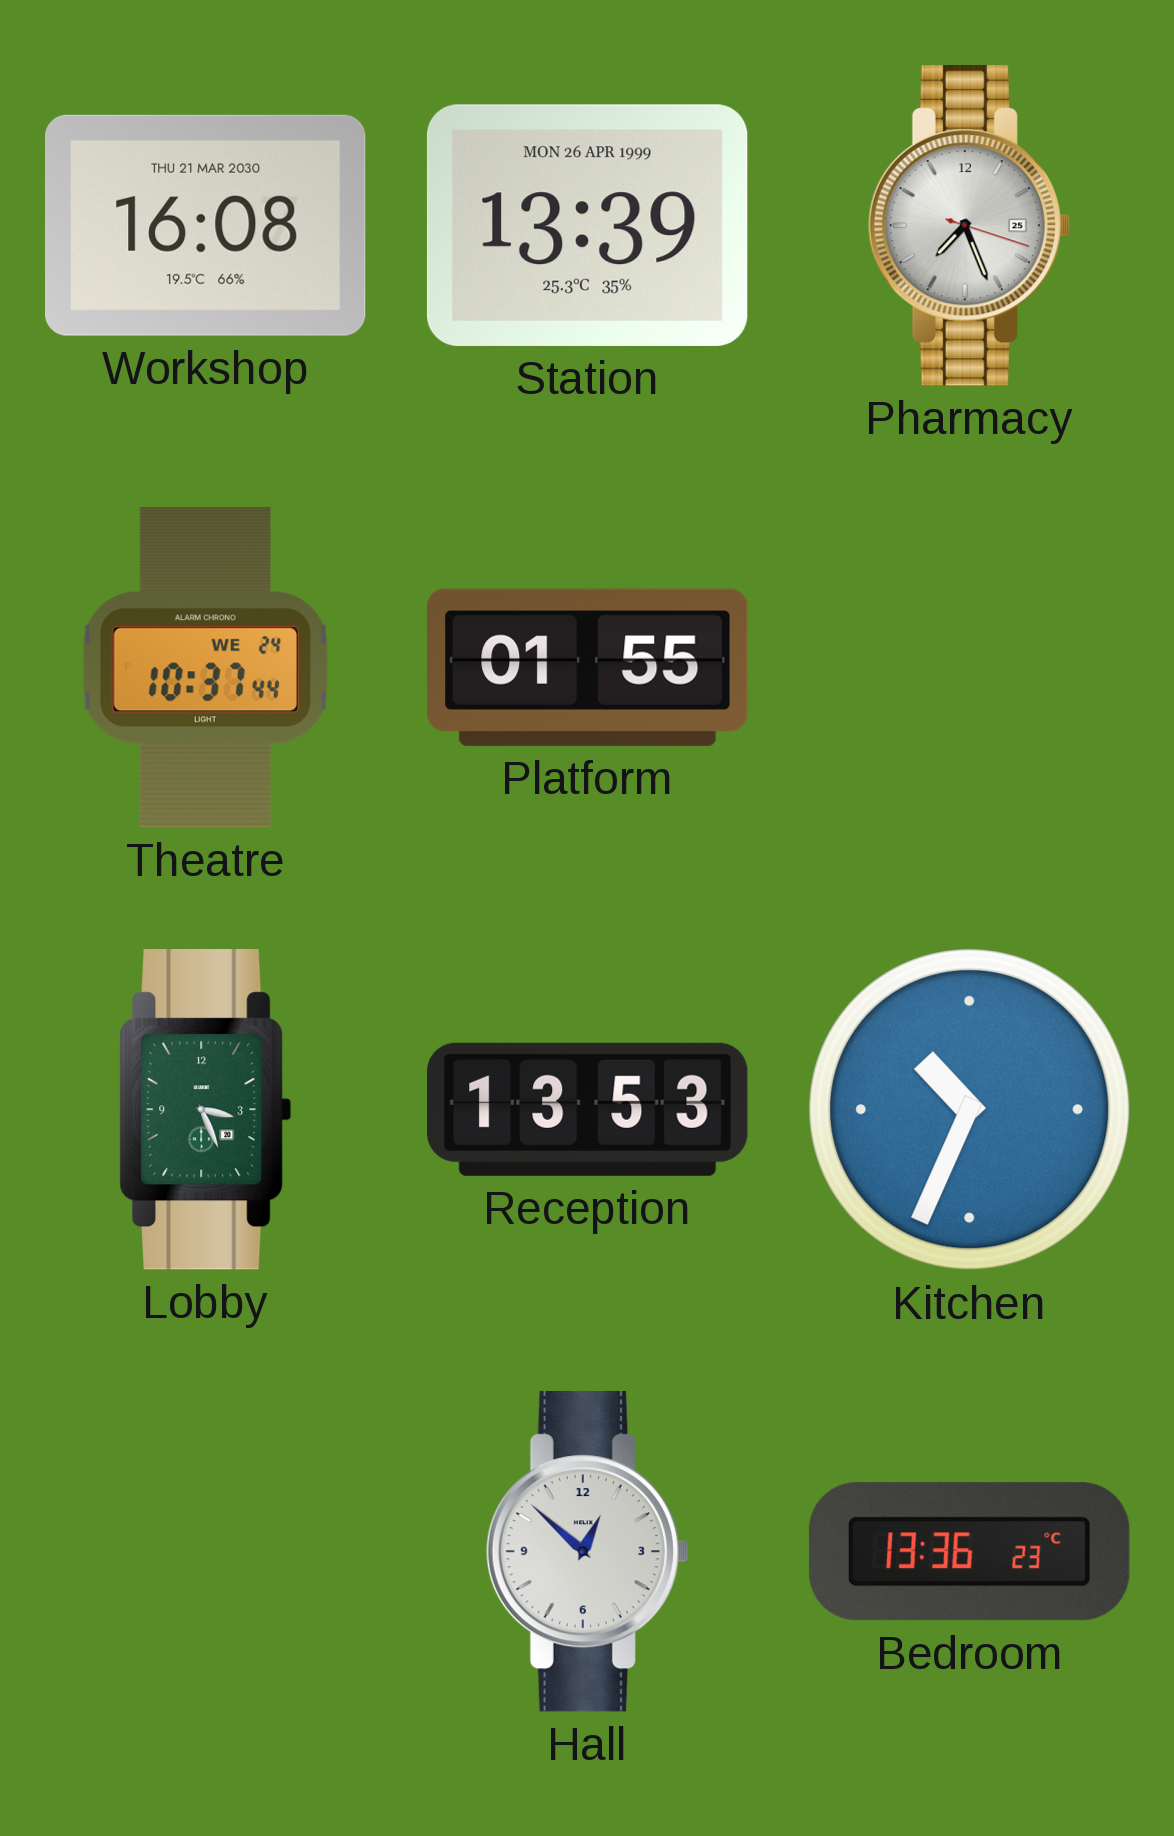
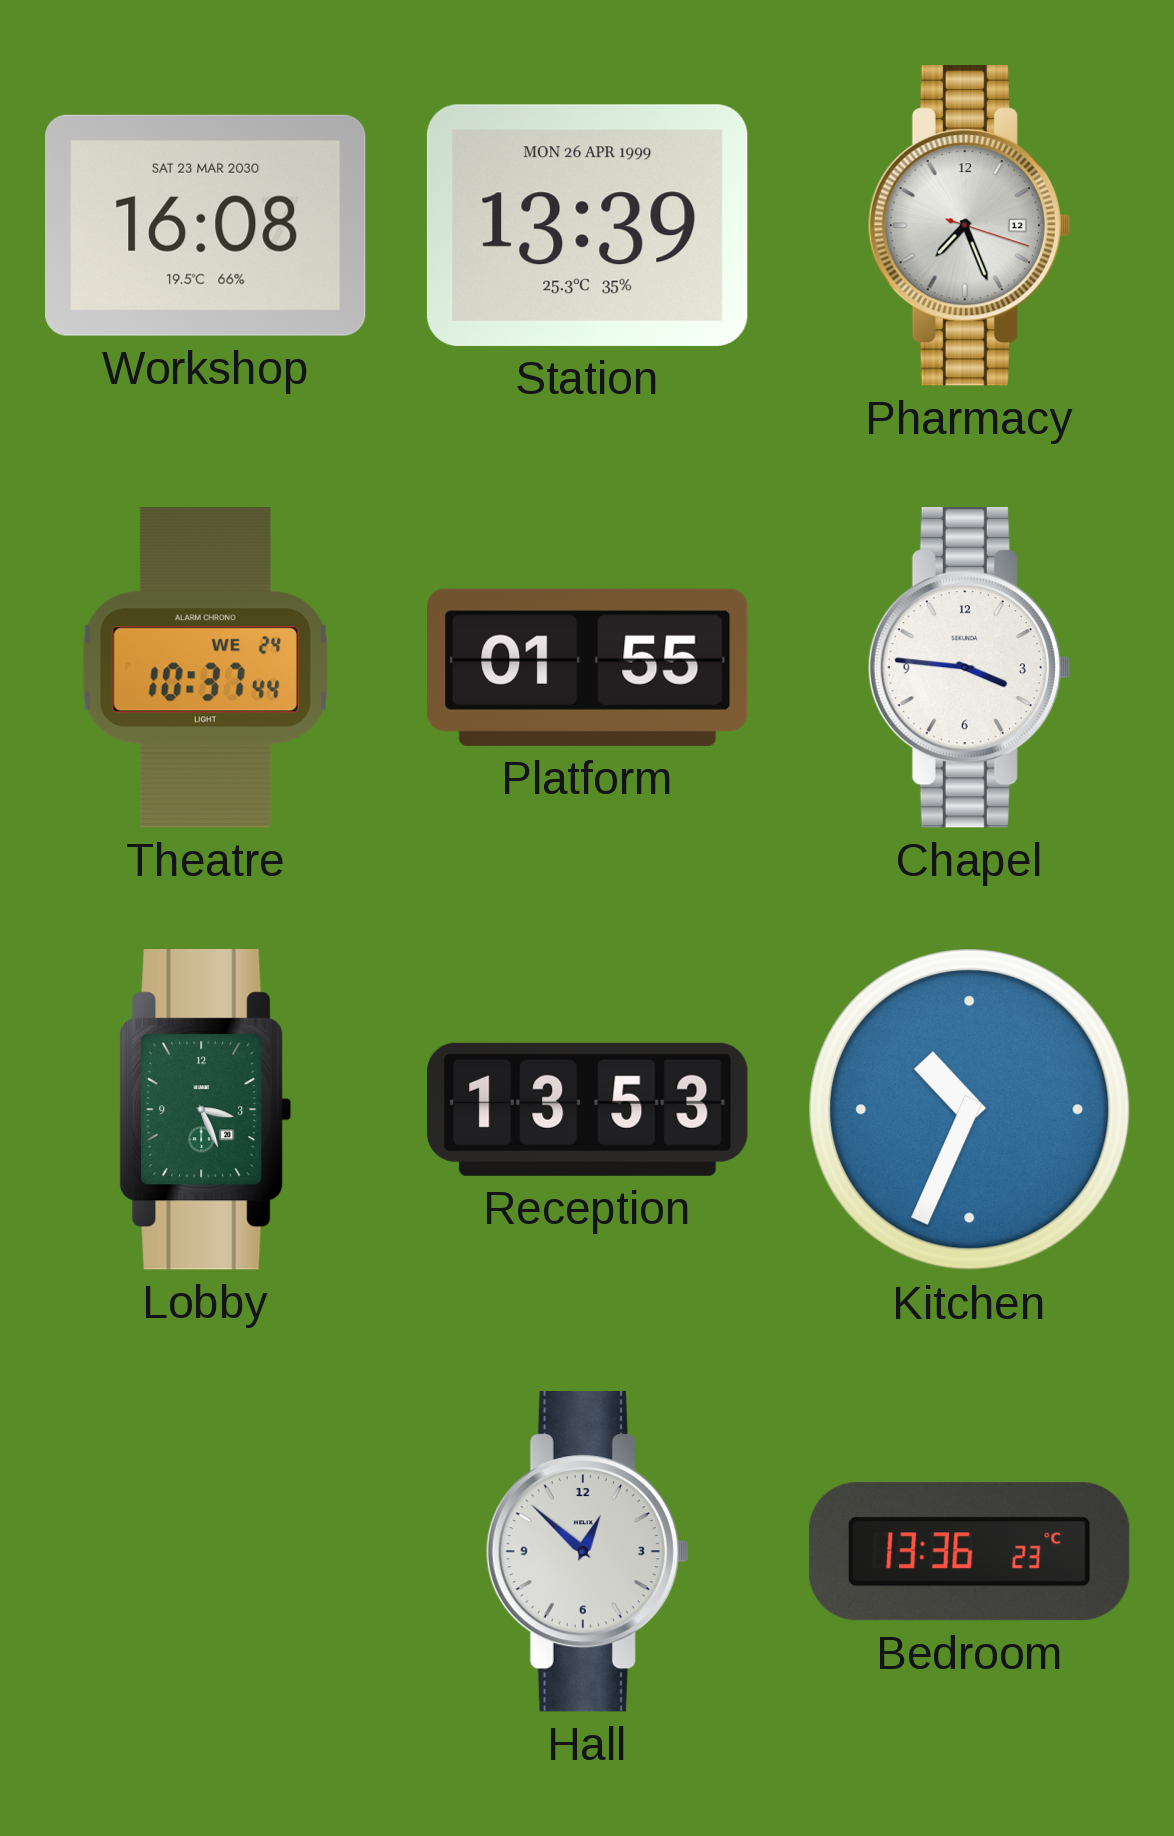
Workshop date: THU 21 MAR 2030 -> SAT 23 MAR 2030 (206, 225)
Pharmacy date: 25 -> 12 (969, 226)
Chapel: none -> 3:46 (969, 668)
